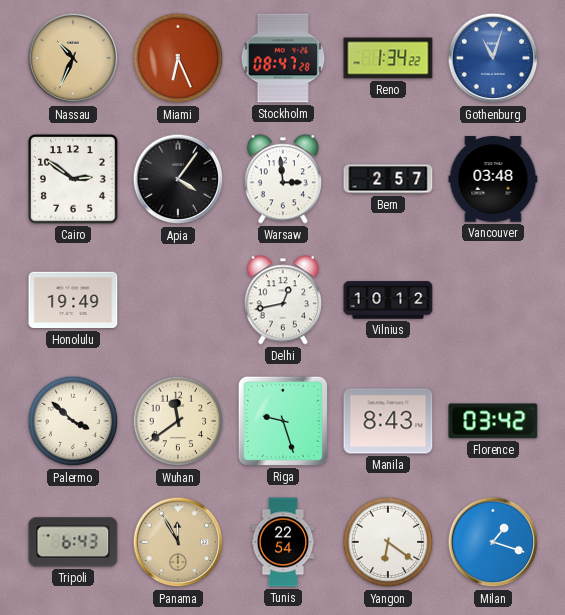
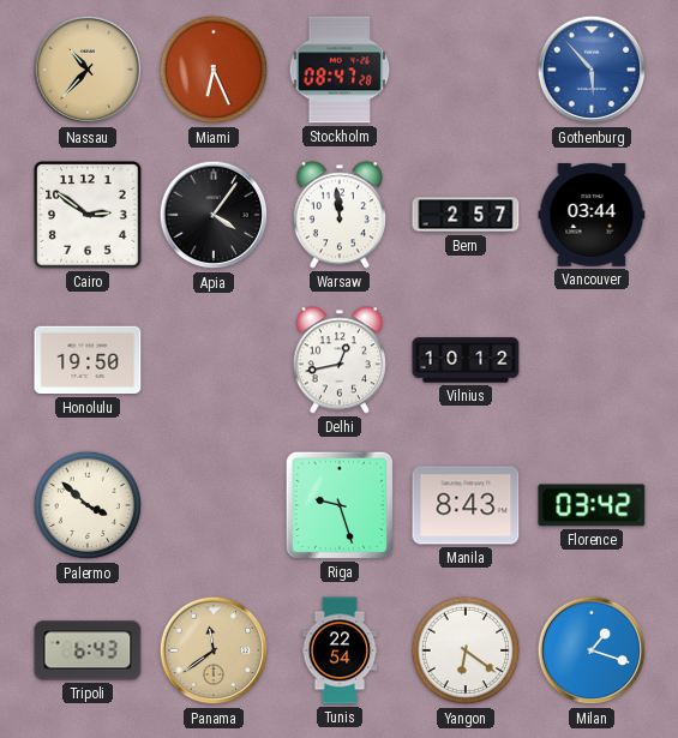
Nassau: 10:34 -> 10:37 (88, 70)
Reno: 1:34 -> none (388, 58)
Gothenburg: 11:03 -> 5:53 (592, 70)
Warsaw: 2:59 -> 11:59 (340, 215)
Vancouver: 03:48 -> 03:44 (592, 215)
Honolulu: 19:49 -> 19:50 (88, 360)
Wuhan: 11:39 -> none (178, 421)
Panama: 11:55 -> 11:39 (214, 650)
